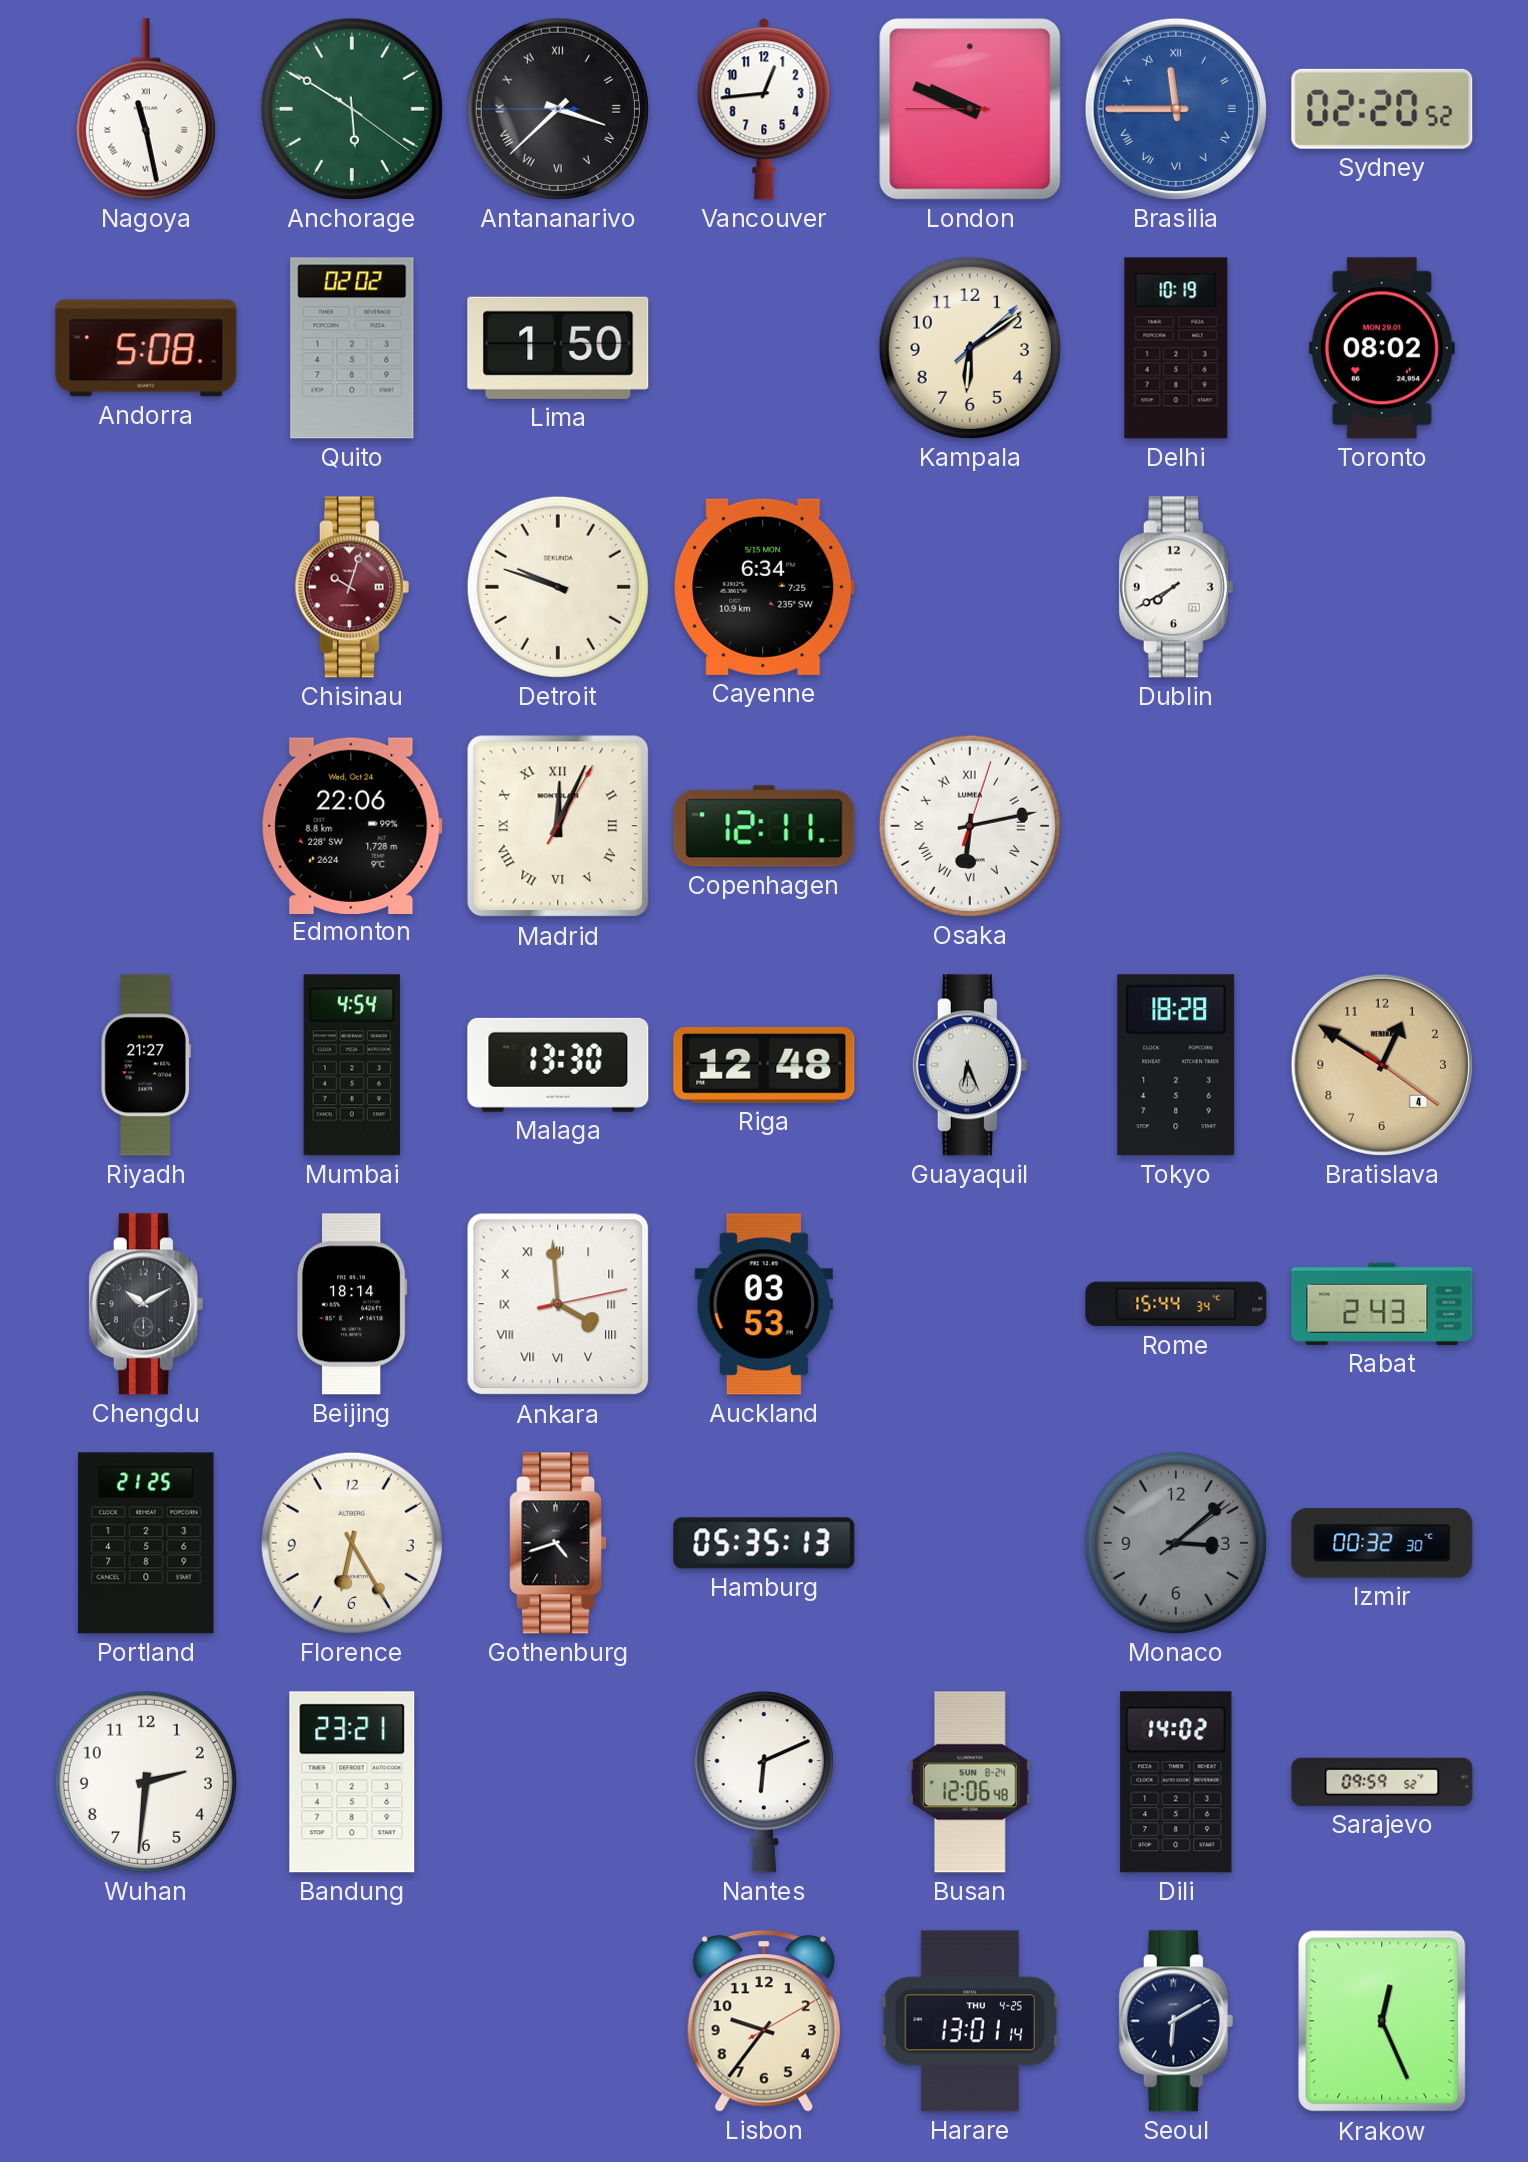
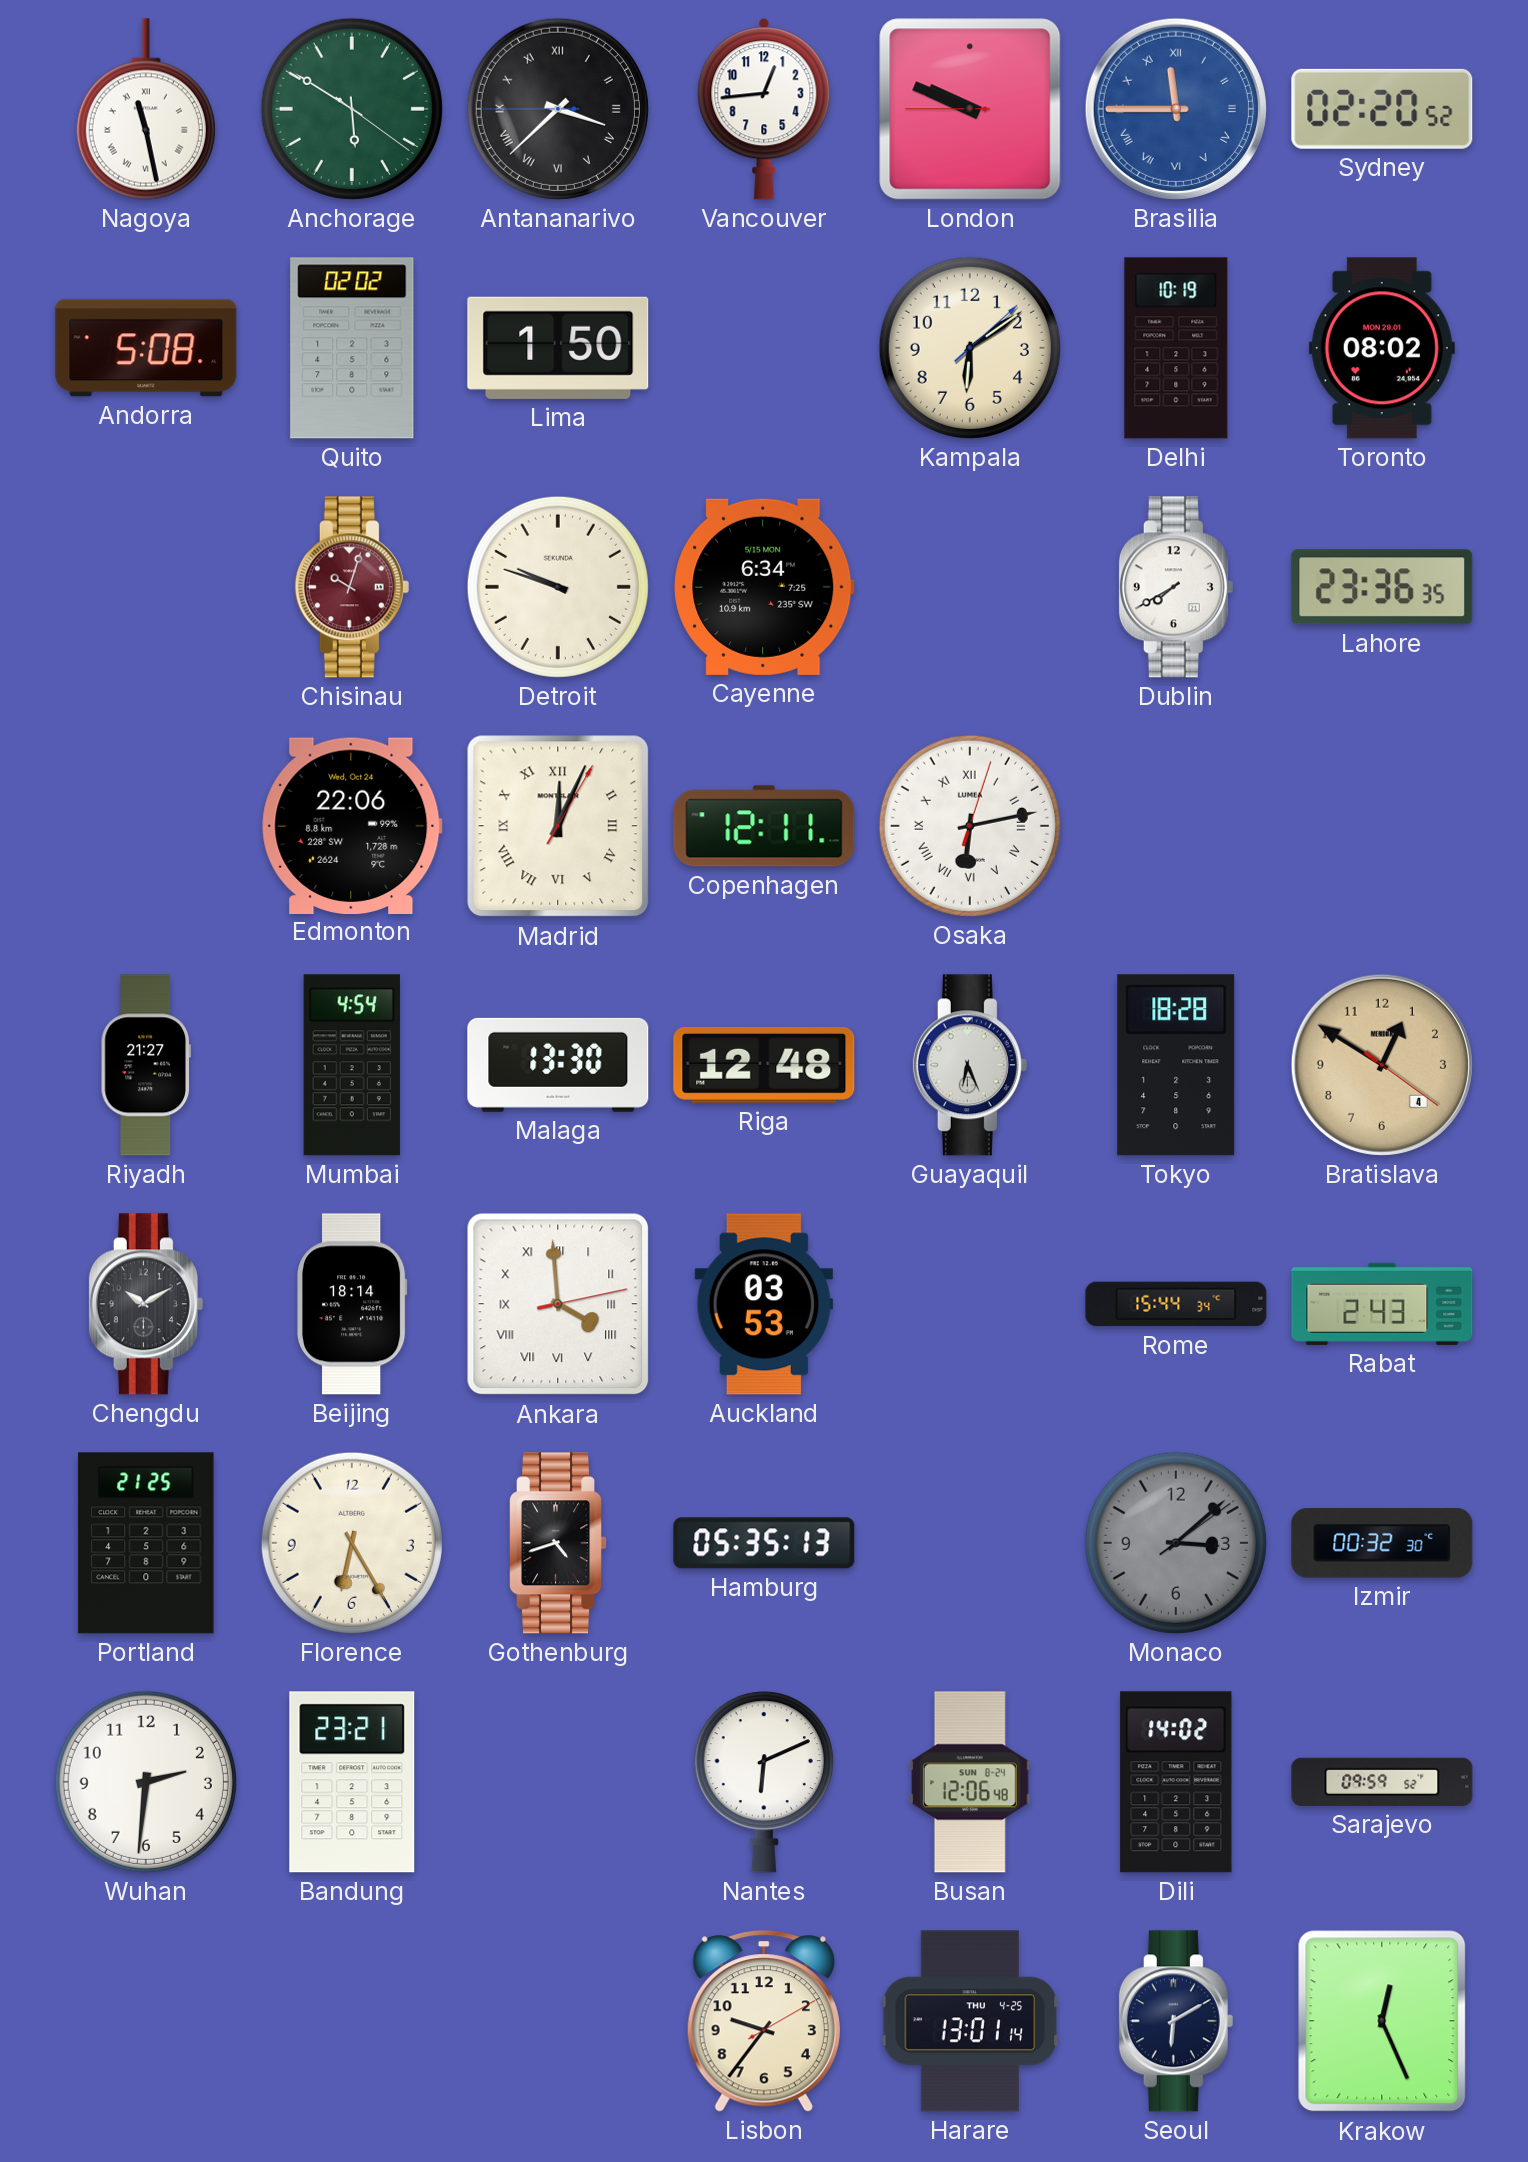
Lahore: none -> 23:36 (1382, 587)
